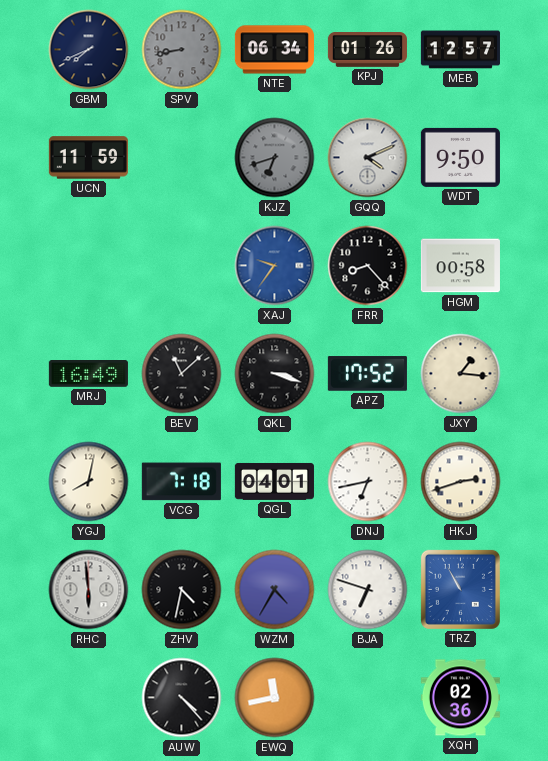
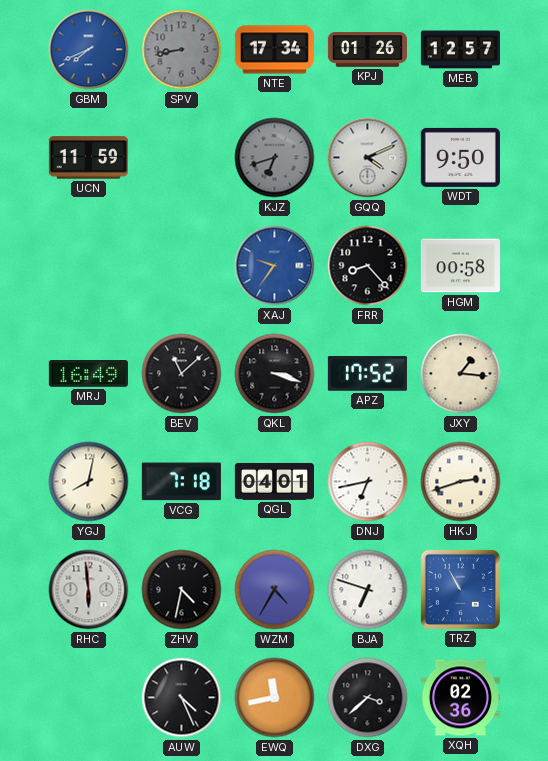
GBM dial: navy -> blue (89, 50)
NTE: 06:34 -> 17:34 (274, 50)
AUW: 4:23 -> 4:26 (182, 698)
DXG: none -> 3:38 (368, 698)
